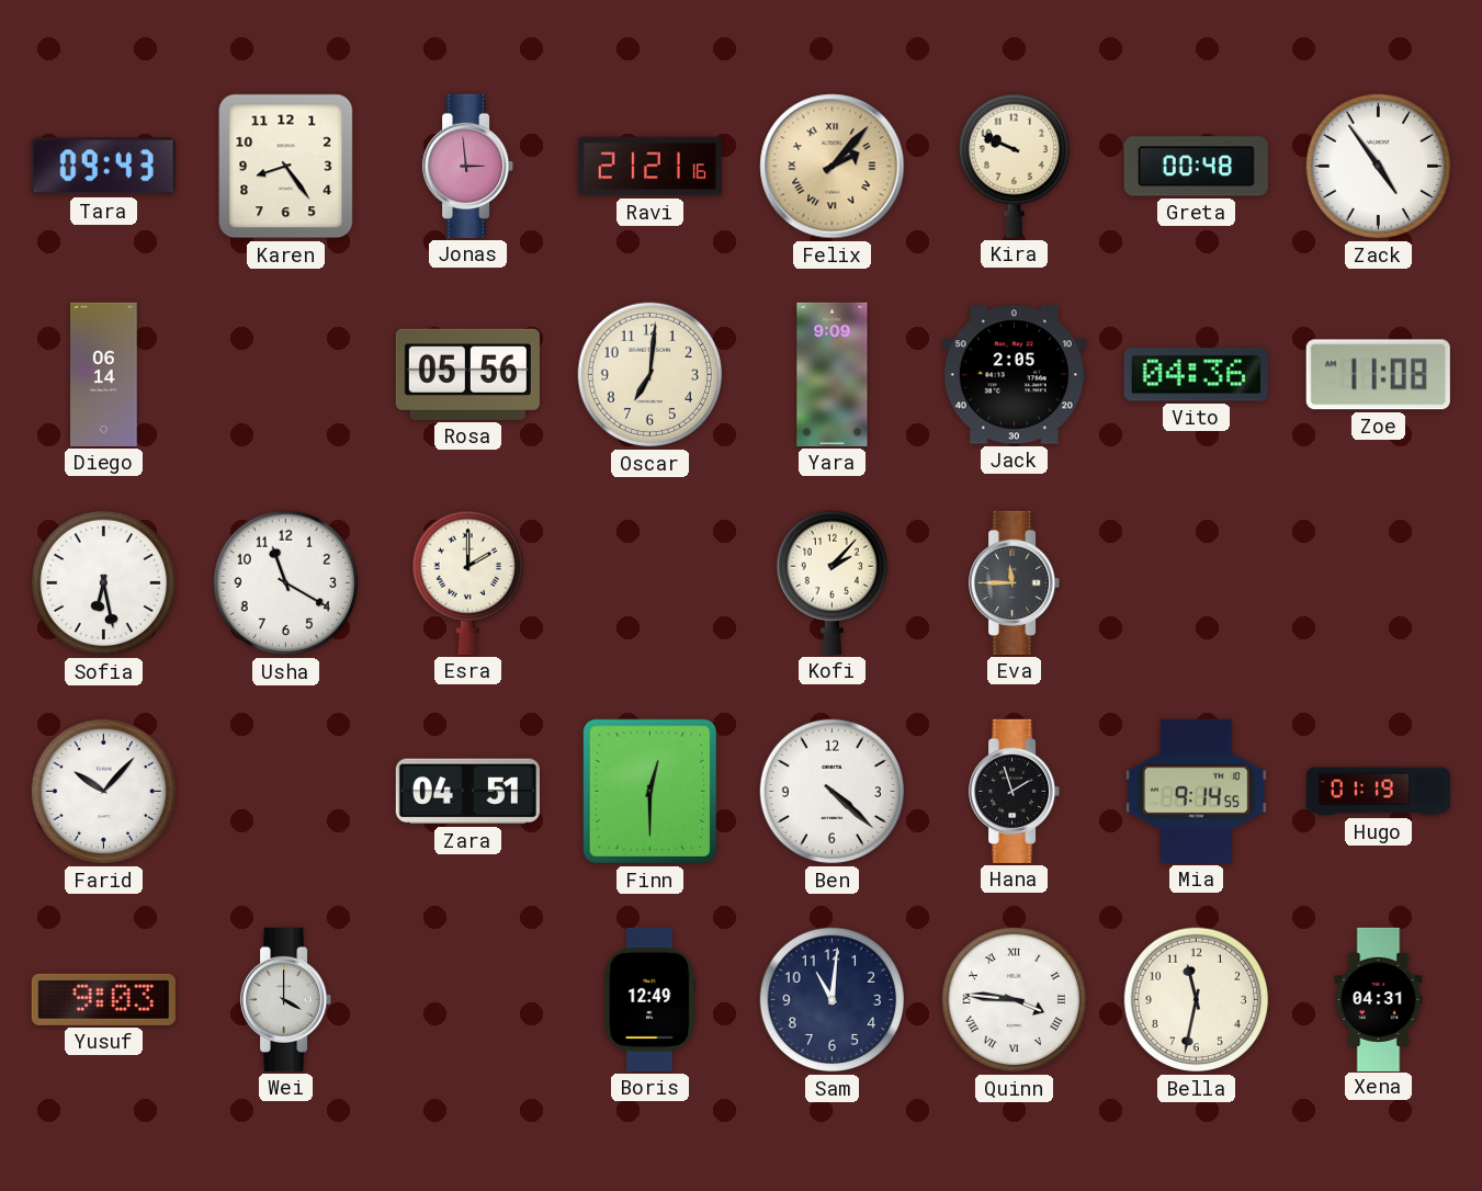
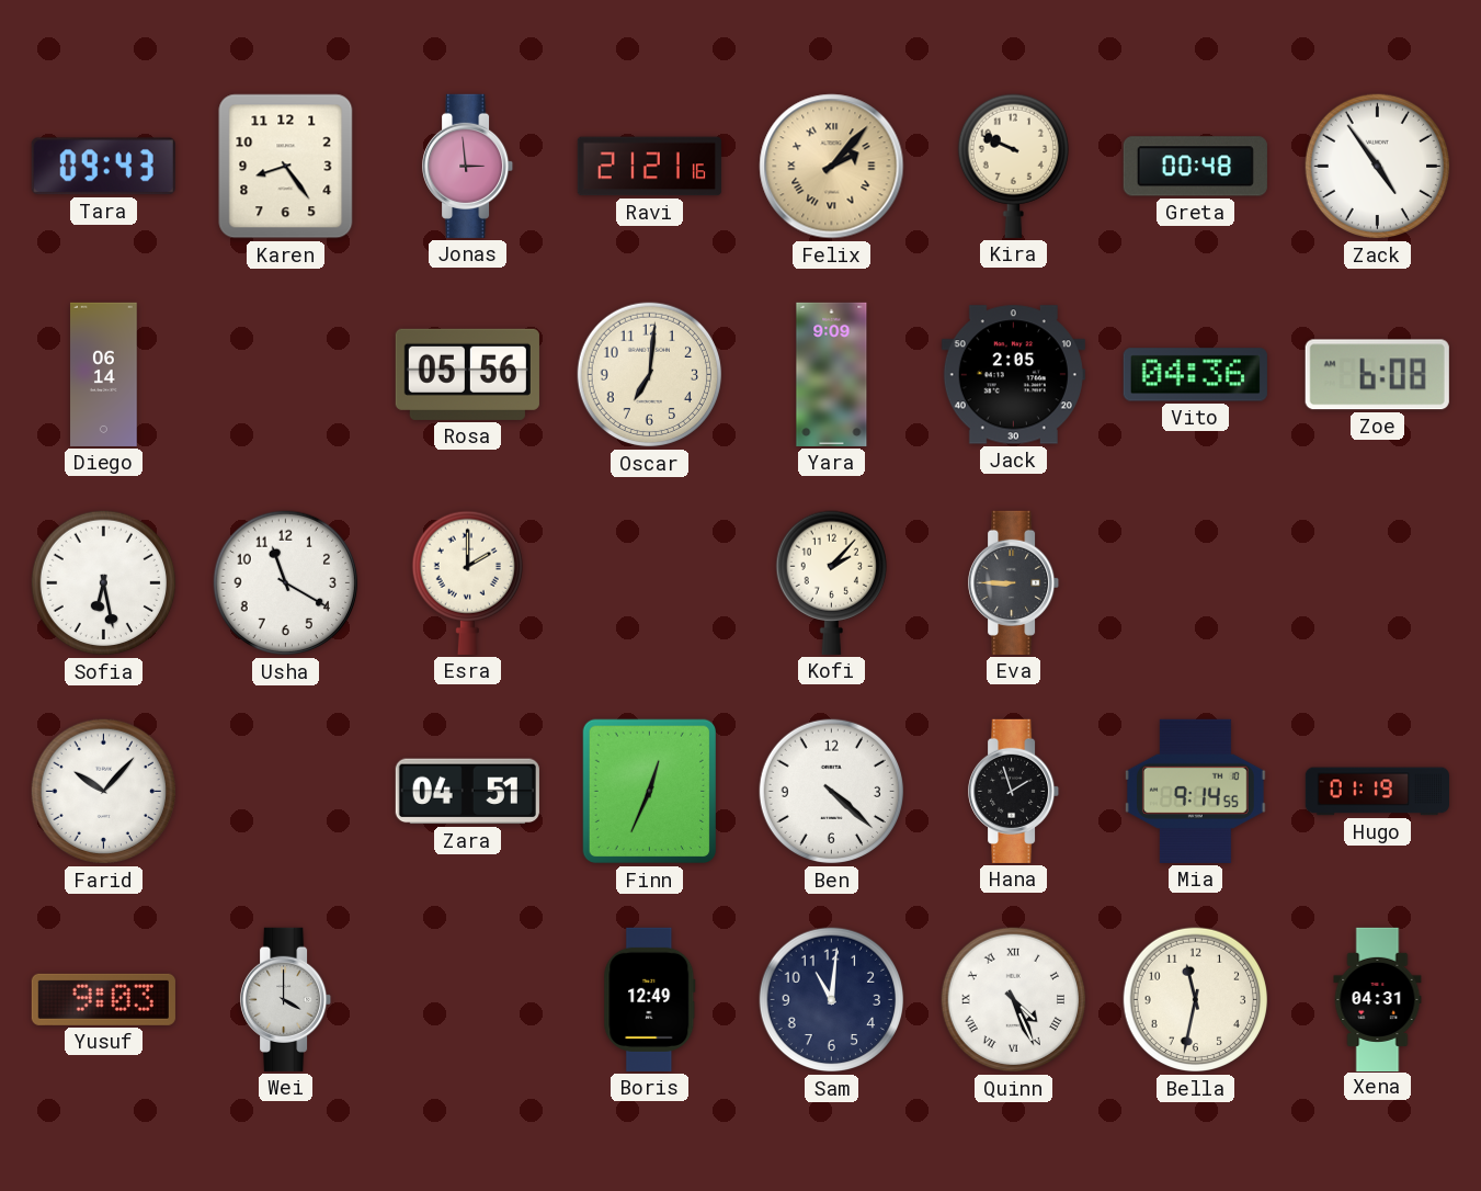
Zoe: 11:08 -> 6:08 (1377, 375)
Eva: 11:45 -> 8:45 (1014, 582)
Finn: 12:30 -> 12:34 (649, 792)
Quinn: 3:46 -> 4:26 (1014, 1000)
